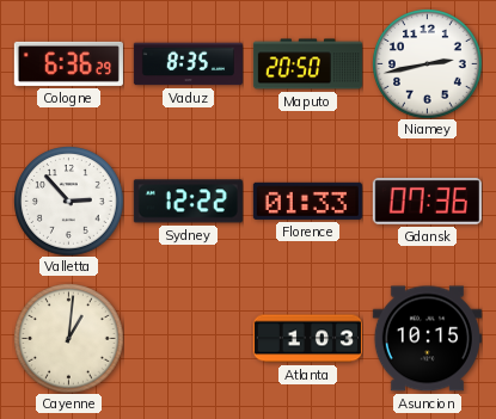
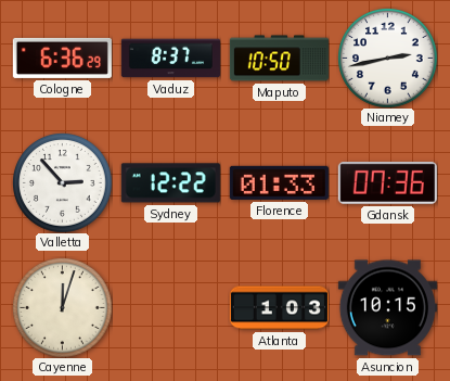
Vaduz: 8:35 -> 8:37 (170, 59)
Maputo: 20:50 -> 10:50 (279, 59)
Cayenne: 1:01 -> 12:03 (62, 307)
